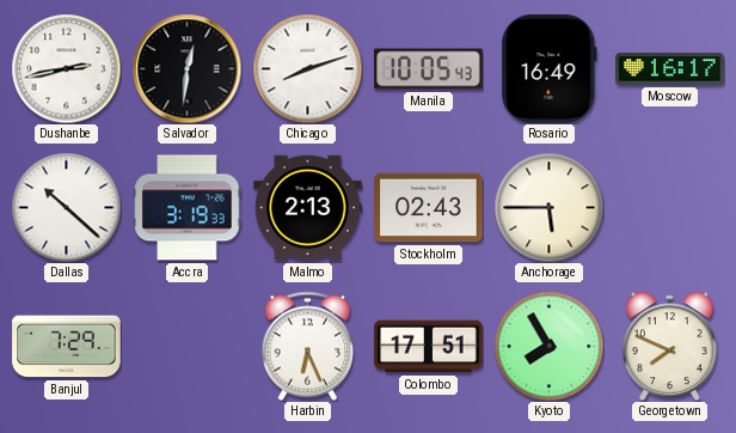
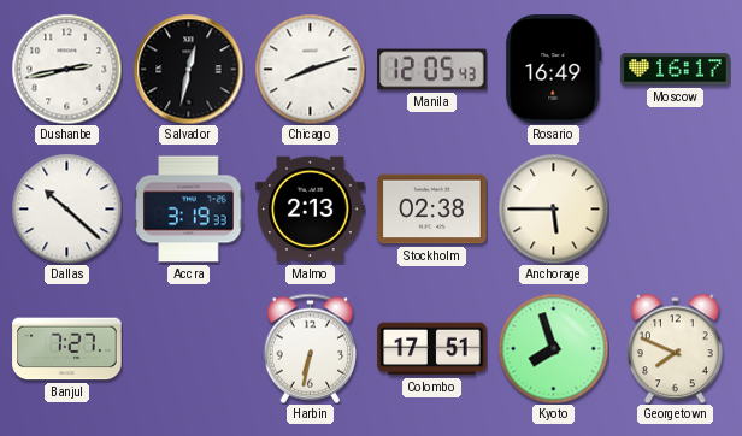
Salvador: 12:31 -> 12:32 (188, 69)
Manila: 10:05 -> 12:05 (432, 70)
Stockholm: 02:43 -> 02:38 (432, 210)
Banjul: 7:29 -> 7:27 (67, 349)
Harbin: 6:26 -> 6:32 (311, 348)
Kyoto: 7:55 -> 7:57 (553, 348)
